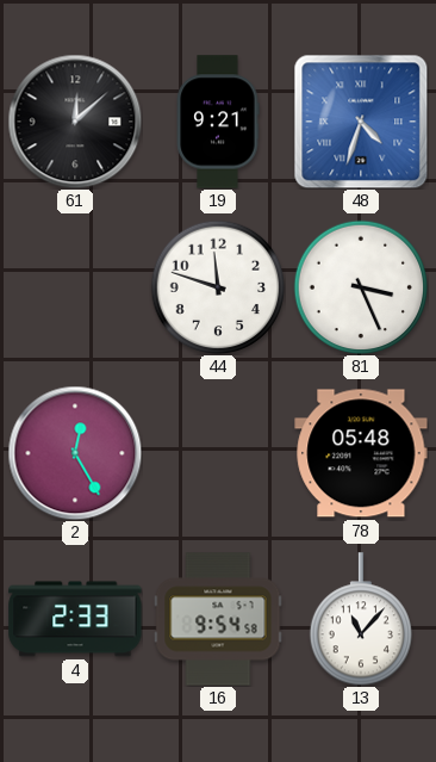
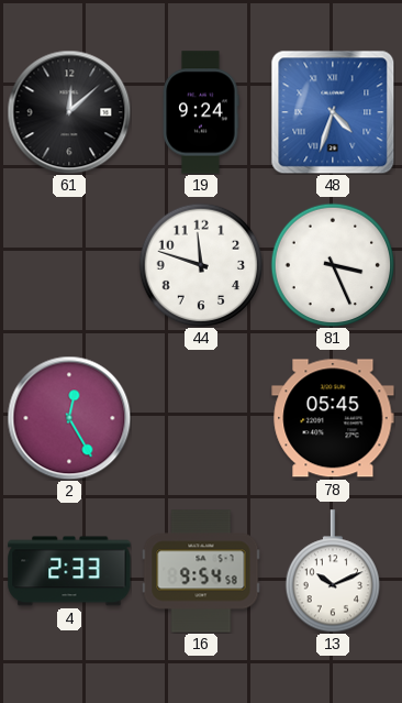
19: 9:21 -> 9:24 (201, 112)
78: 05:48 -> 05:45 (333, 418)
13: 11:07 -> 10:11 (332, 571)
